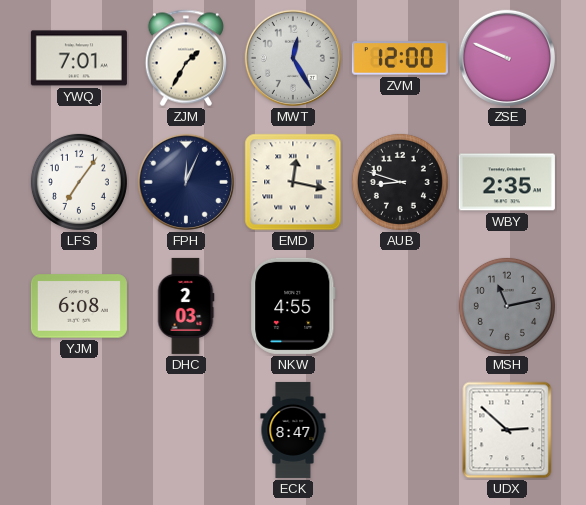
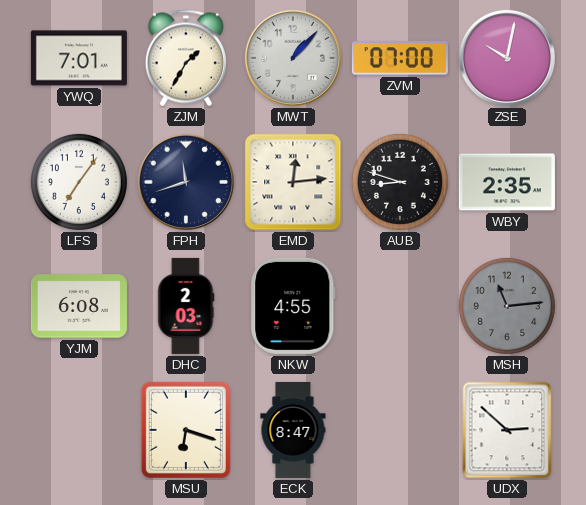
MWT: 12:25 -> 1:07 (293, 58)
ZVM: 12:00 -> 07:00 (400, 58)
ZSE: 9:49 -> 10:02 (507, 58)
FPH: 12:04 -> 11:42 (186, 182)
EMD: 12:17 -> 12:14 (293, 182)
MSH: 11:13 -> 11:14 (507, 306)
MSU: none -> 6:18 (186, 430)
